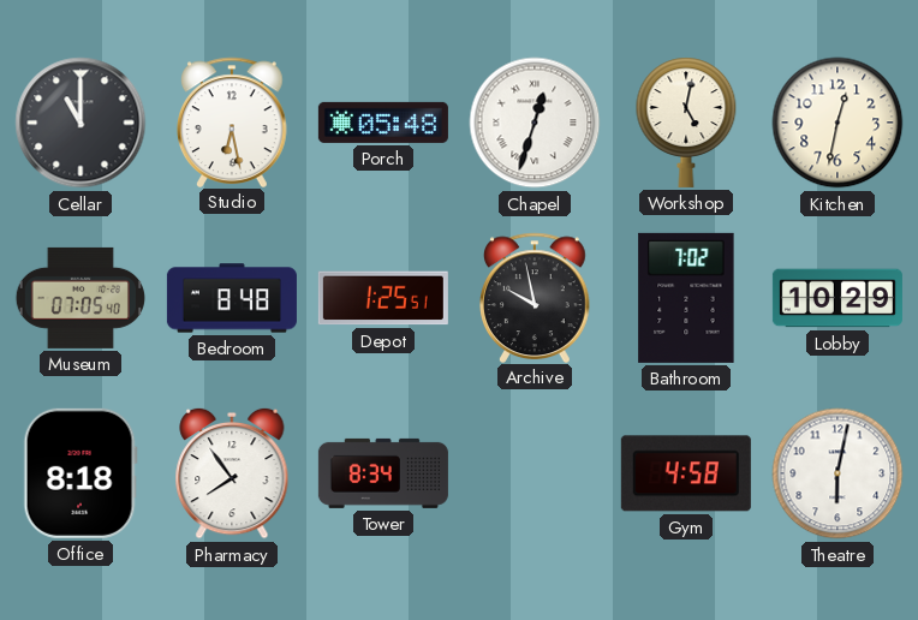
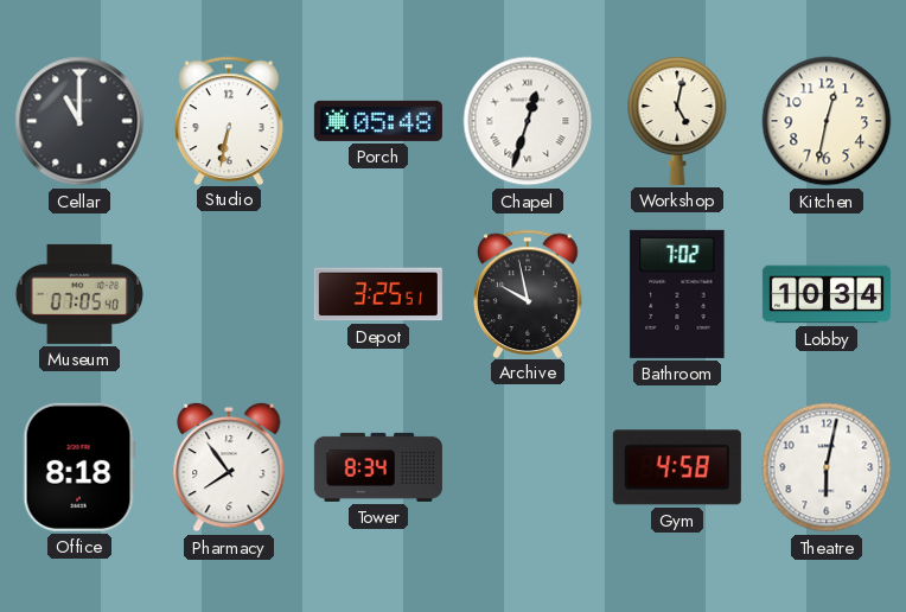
Studio: 6:28 -> 6:32 (230, 120)
Bedroom: 8:48 -> none (232, 298)
Depot: 1:25 -> 3:25 (378, 294)
Lobby: 10:29 -> 10:34 (827, 294)
